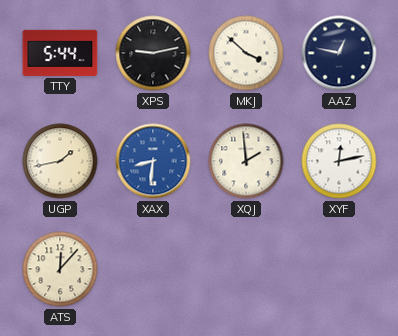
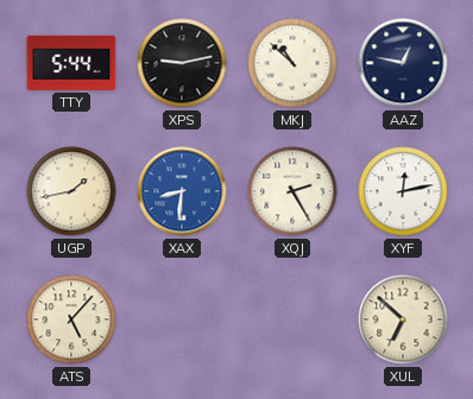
MKJ: 3:52 -> 10:52 (292, 63)
XQJ: 1:59 -> 2:25 (292, 191)
ATS: 12:07 -> 5:07 (71, 319)
XUL: none -> 6:52 (403, 319)
